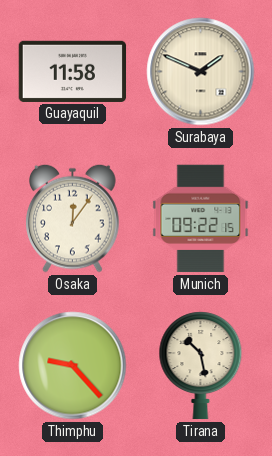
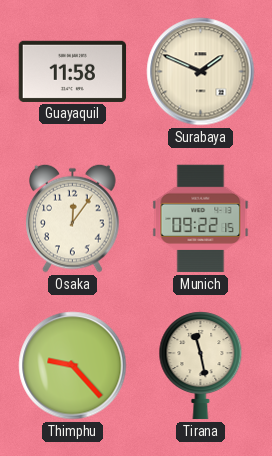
Tirana: 10:28 -> 11:28 (201, 366)
